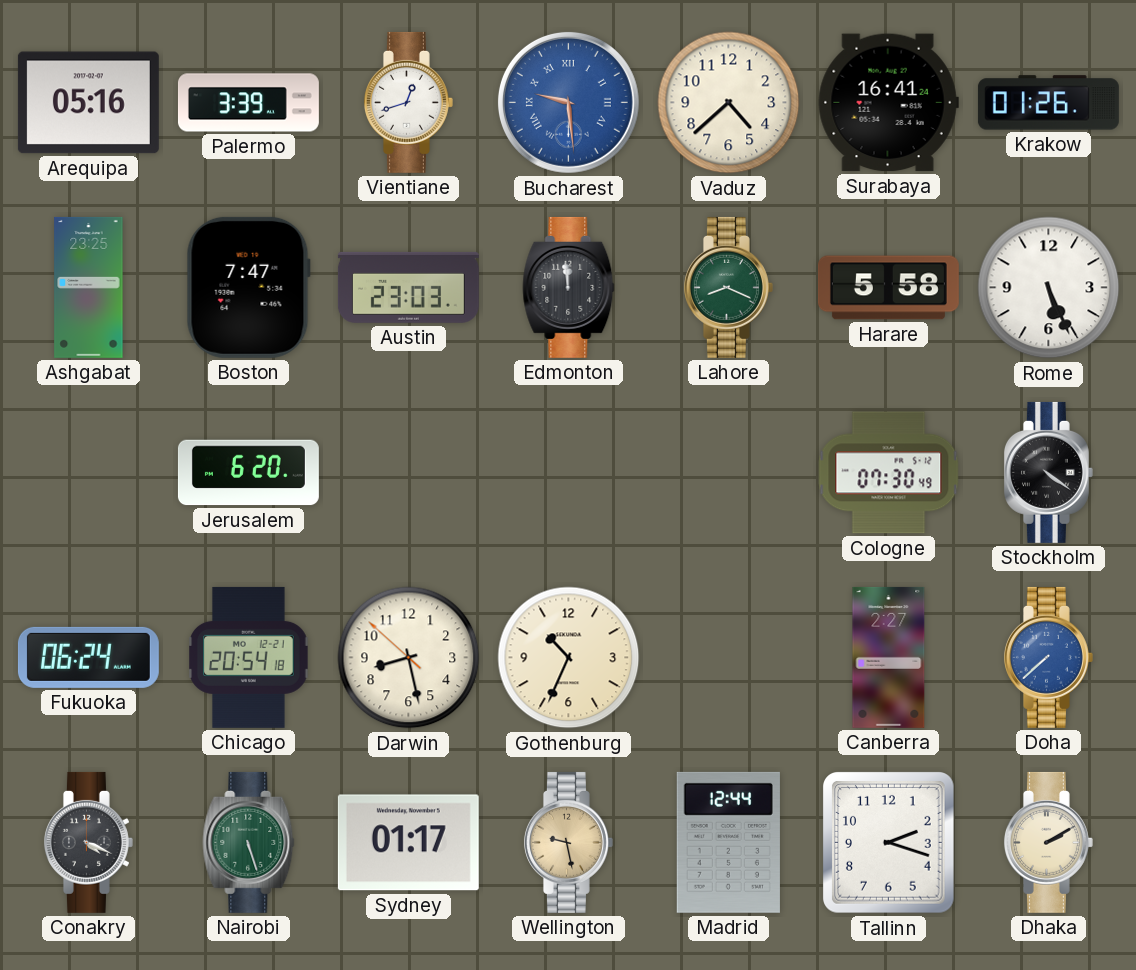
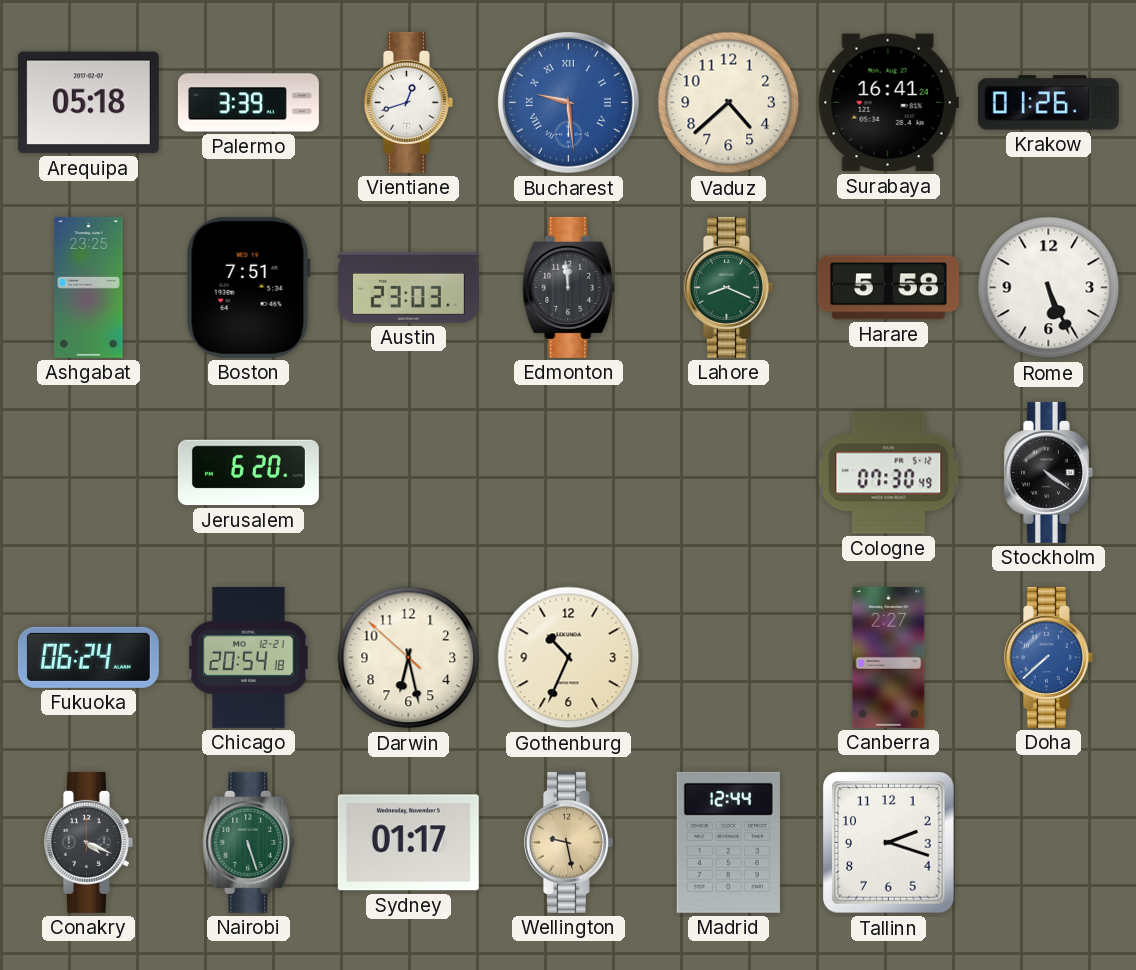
Arequipa: 05:16 -> 05:18 (88, 103)
Boston: 7:47 -> 7:51 (248, 287)
Darwin: 8:27 -> 6:27 (409, 658)
Dhaka: 2:10 -> none (1048, 842)
